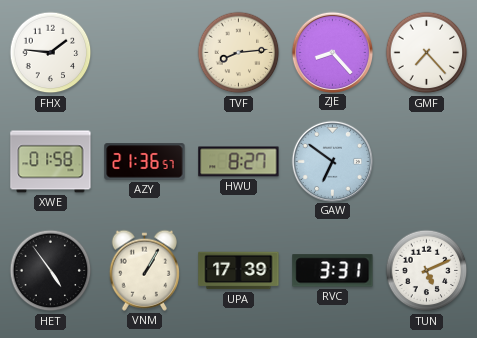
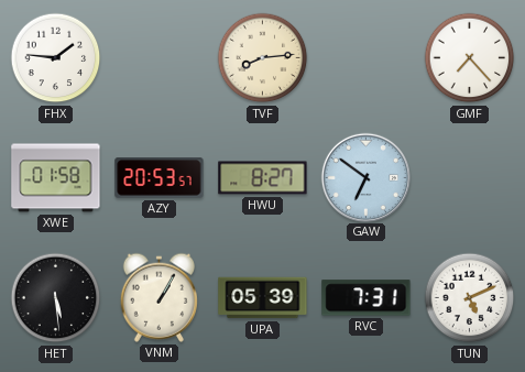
ZJE: 8:23 -> none (332, 52)
AZY: 21:36 -> 20:53 (160, 178)
HET: 4:54 -> 5:29 (56, 298)
UPA: 17:39 -> 05:39 (263, 298)
RVC: 3:31 -> 7:31 (367, 298)
